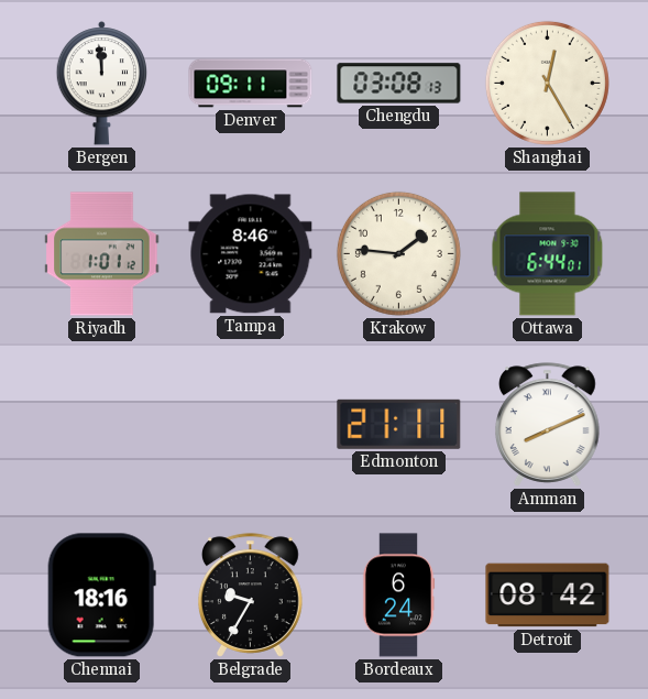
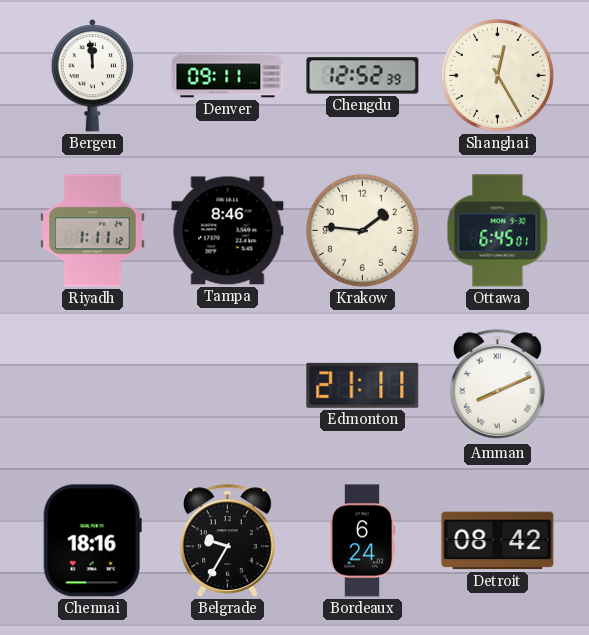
Chengdu: 03:08 -> 12:52 (363, 76)
Riyadh: 1:01 -> 1:11 (93, 231)
Ottawa: 6:44 -> 6:45 (498, 231)
